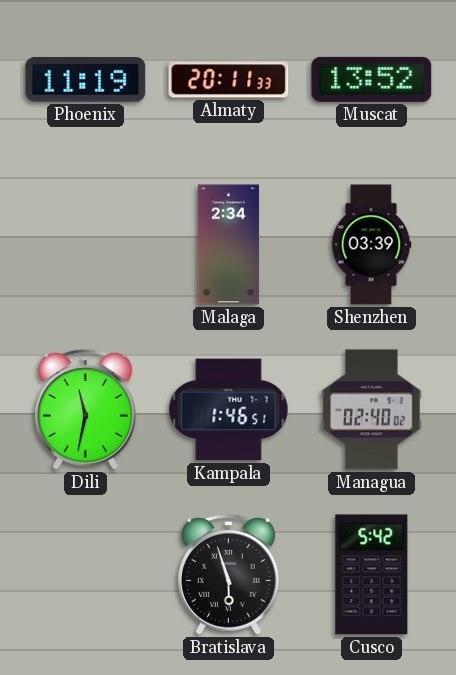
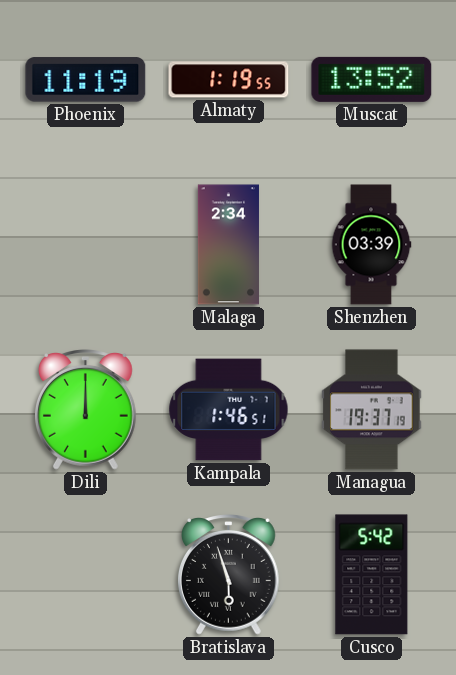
Almaty: 20:11 -> 1:19 (229, 80)
Dili: 11:32 -> 12:00 (86, 410)
Managua: 02:40 -> 19:37 (372, 410)
